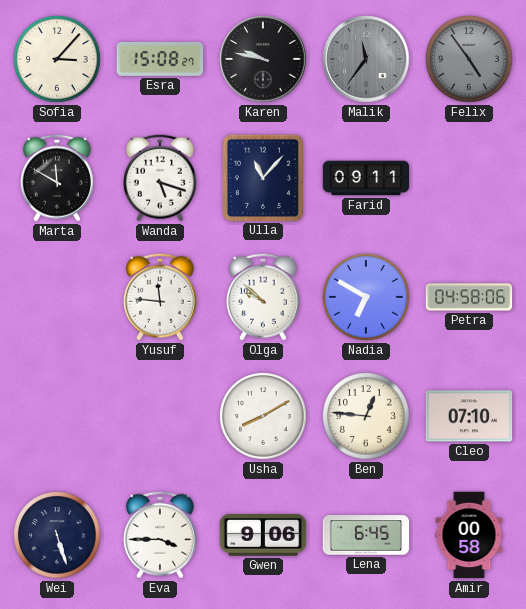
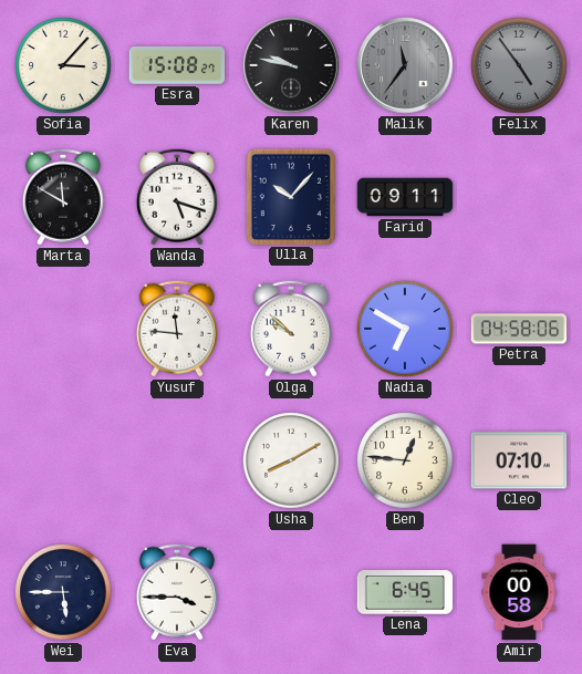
Ulla: 11:07 -> 10:07 (290, 196)
Wei: 5:27 -> 5:45 (63, 592)
Gwen: 9:06 -> none (263, 536)
